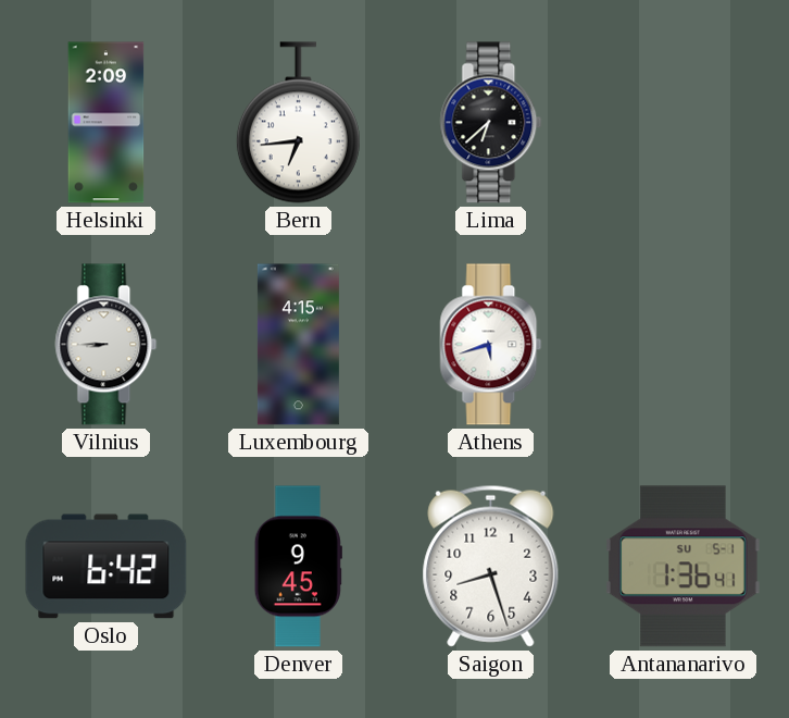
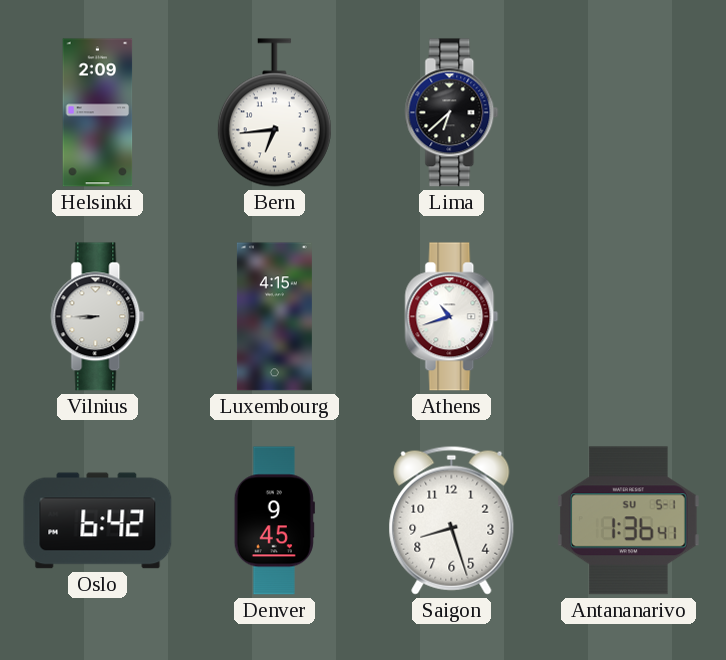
Athens: 5:42 -> 10:42 (452, 317)
